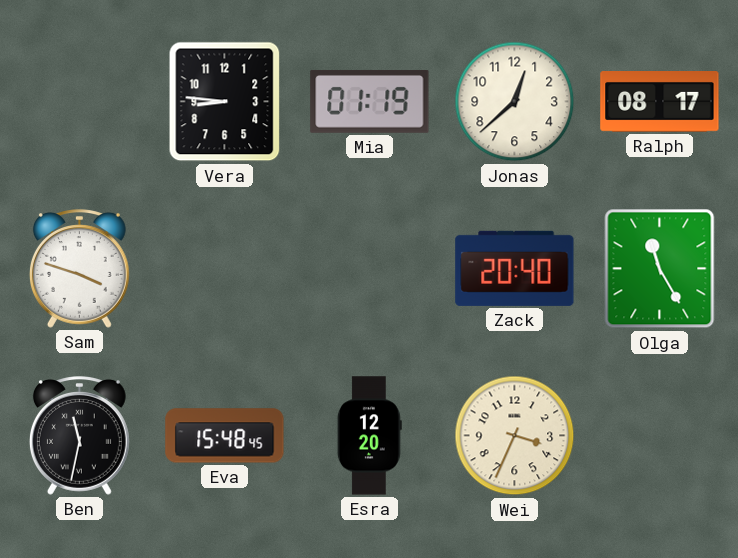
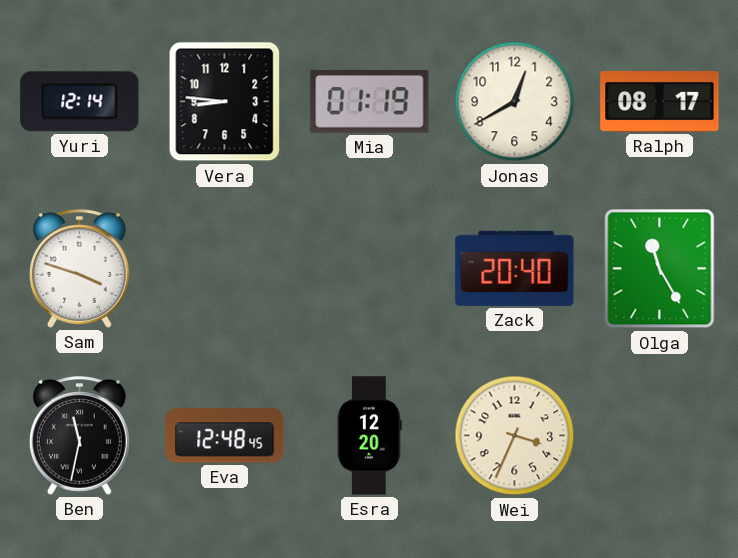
Yuri: none -> 12:14 (80, 102)
Jonas: 12:38 -> 12:40 (515, 102)
Eva: 15:48 -> 12:48 (225, 436)
